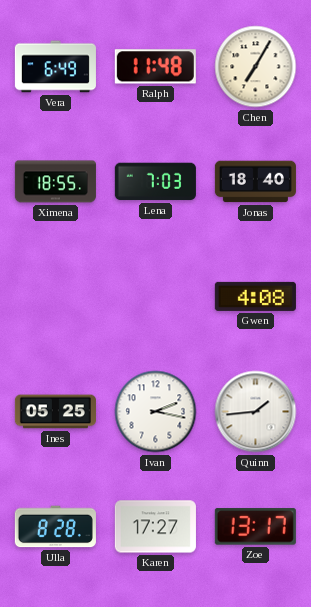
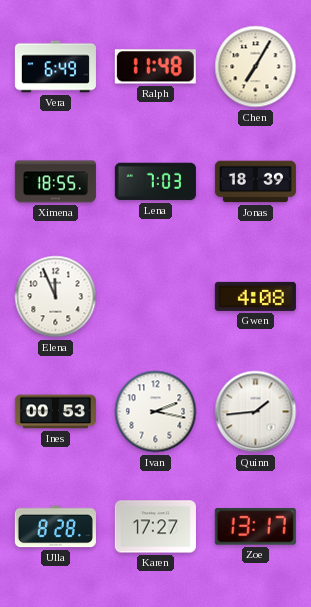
Jonas: 18:40 -> 18:39 (255, 182)
Elena: none -> 11:56 (56, 297)
Ines: 05:25 -> 00:53 (55, 412)
